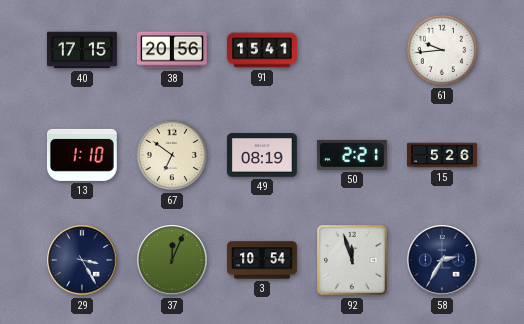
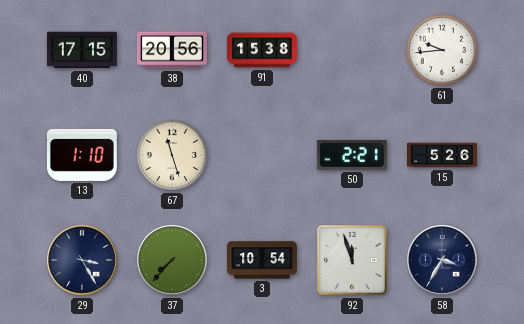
91: 15:41 -> 15:38 (262, 50)
67: 6:51 -> 11:27 (172, 155)
49: 08:19 -> none (262, 155)
37: 12:04 -> 7:37 (173, 261)
58: 2:35 -> 3:35 (443, 261)
